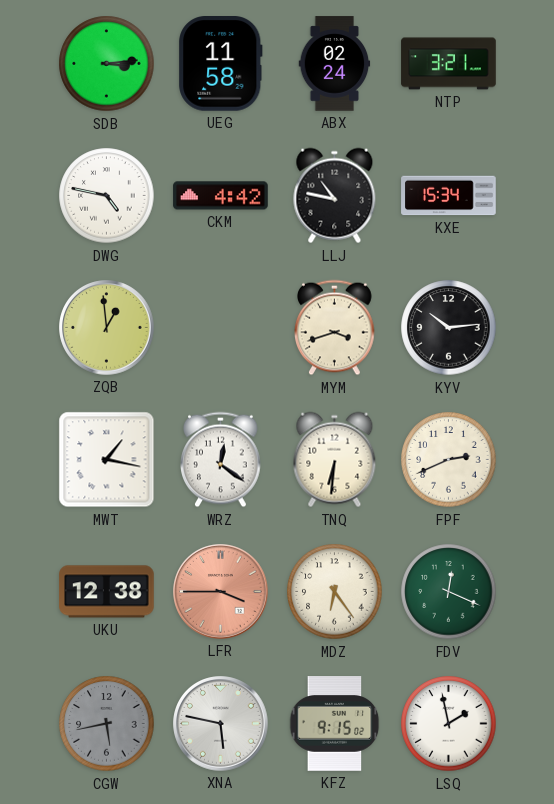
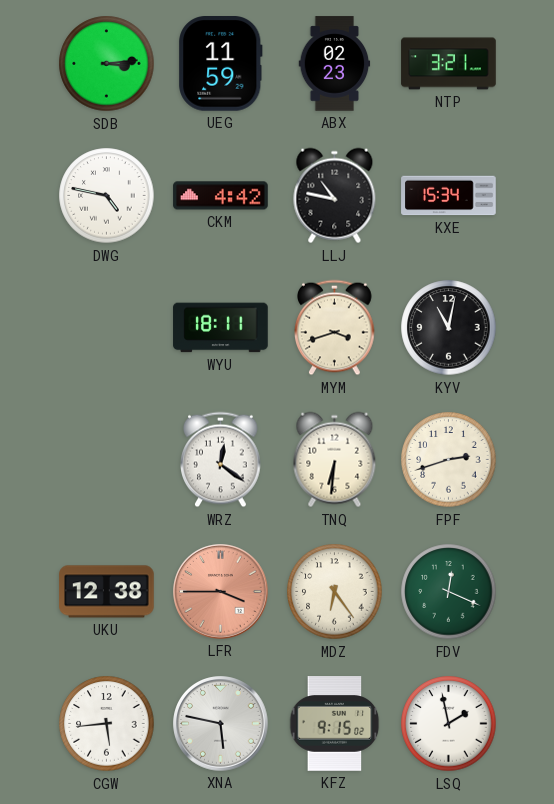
UEG: 11:58 -> 11:59 (221, 64)
ABX: 02:24 -> 02:23 (335, 64)
ZQB: 12:59 -> none (107, 328)
WYU: none -> 18:11 (221, 328)
KYV: 10:14 -> 11:02 (449, 328)
MWT: 1:17 -> none (107, 460)
FPF: 2:41 -> 2:42 (449, 460)
CGW: 5:43 -> 5:44 (107, 724)
CGW dial: grey -> white (107, 724)
